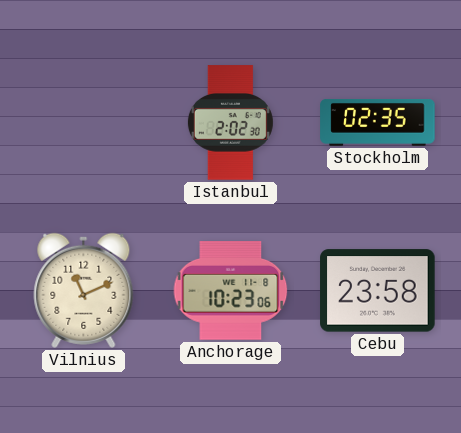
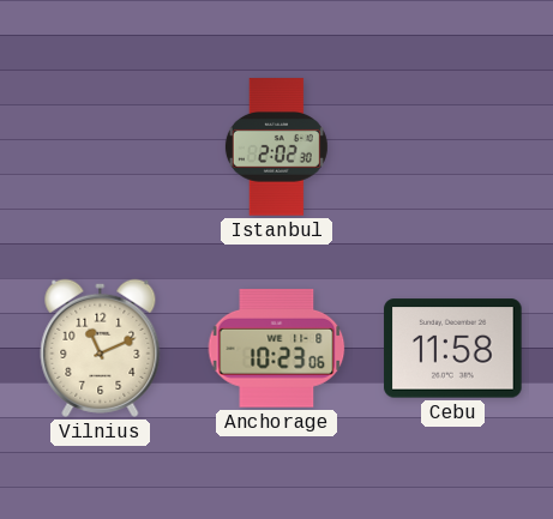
Stockholm: 02:35 -> none (378, 123)
Cebu: 23:58 -> 11:58 (453, 349)
